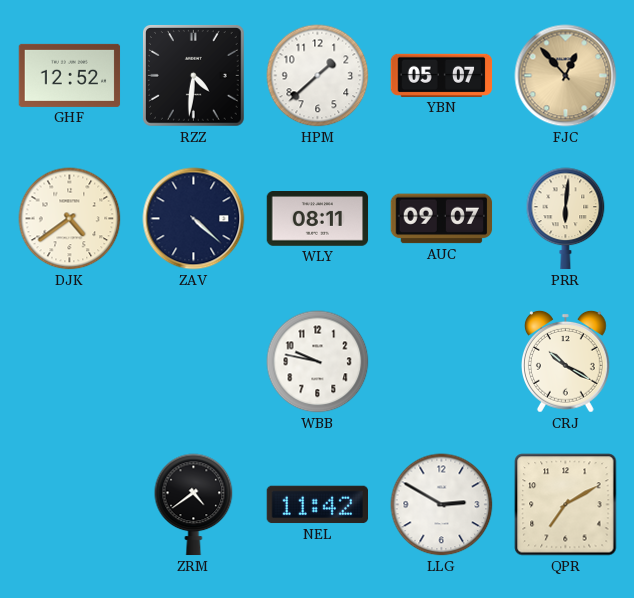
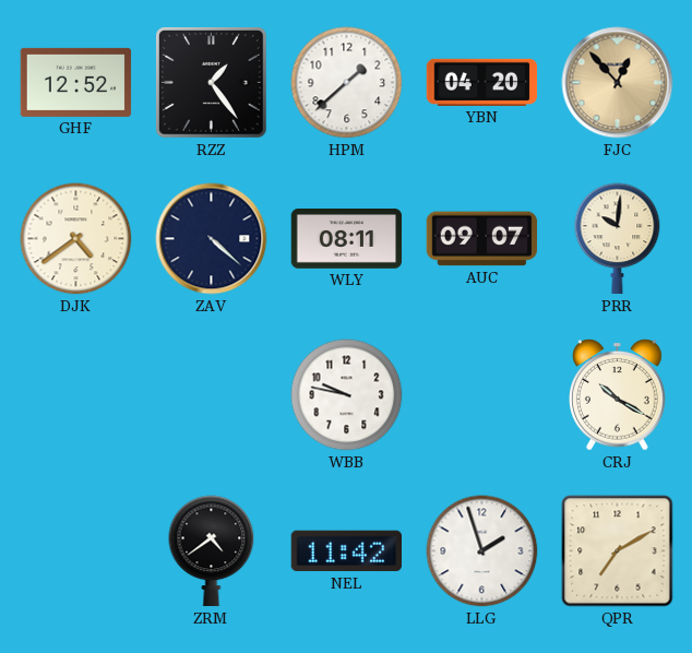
RZZ: 4:31 -> 1:24 (212, 83)
YBN: 05:07 -> 04:20 (482, 82)
PRR: 6:01 -> 10:01 (618, 239)
LLG: 2:50 -> 1:57 (482, 551)
